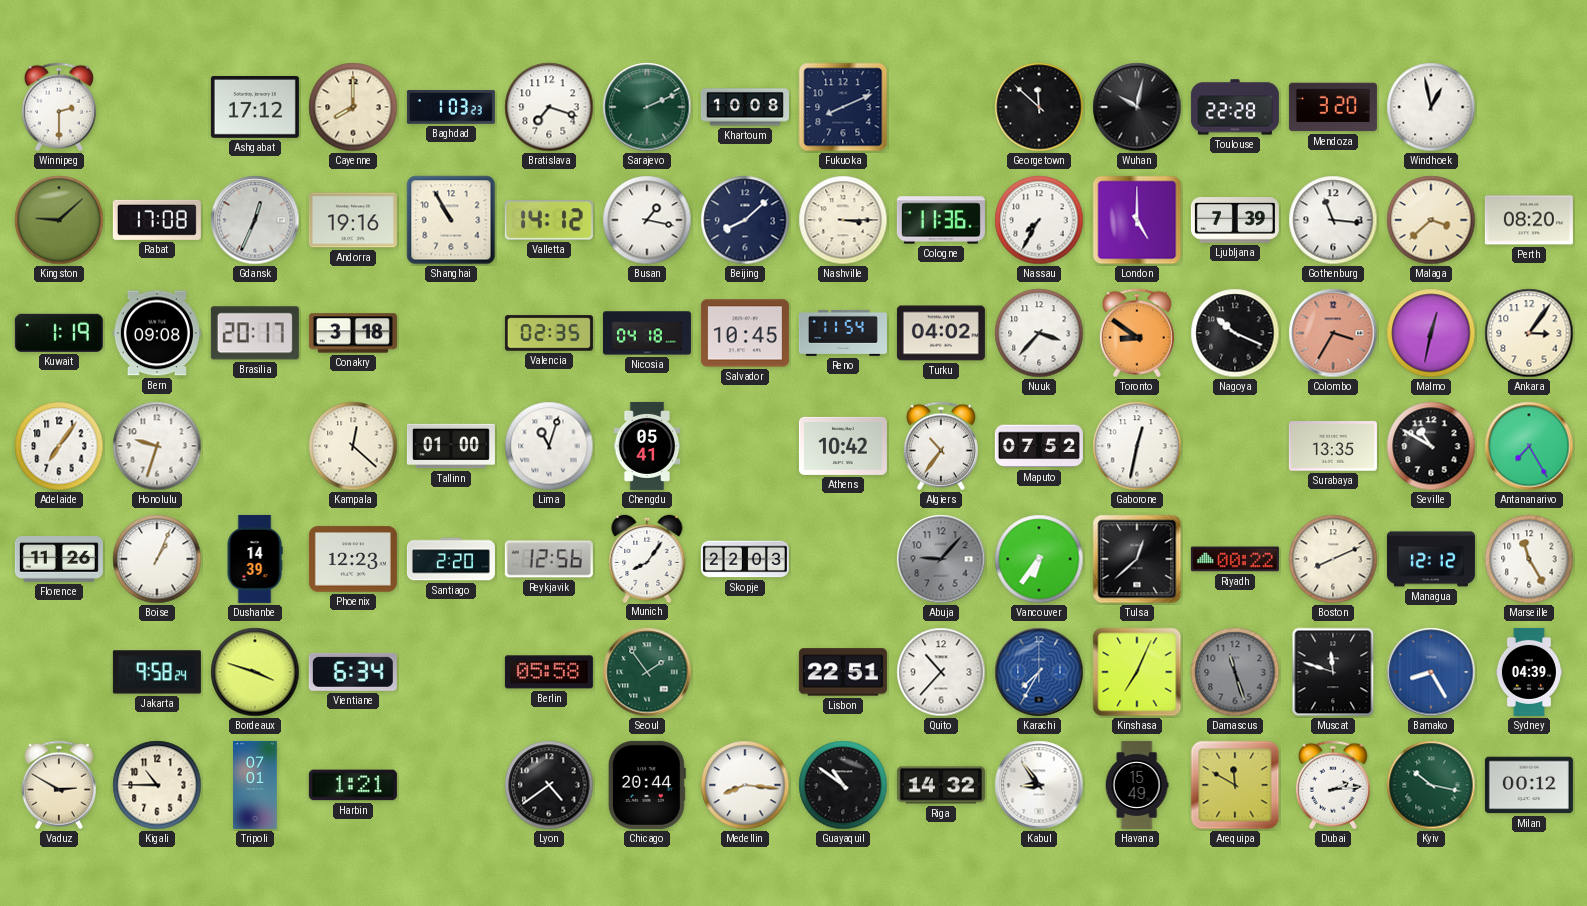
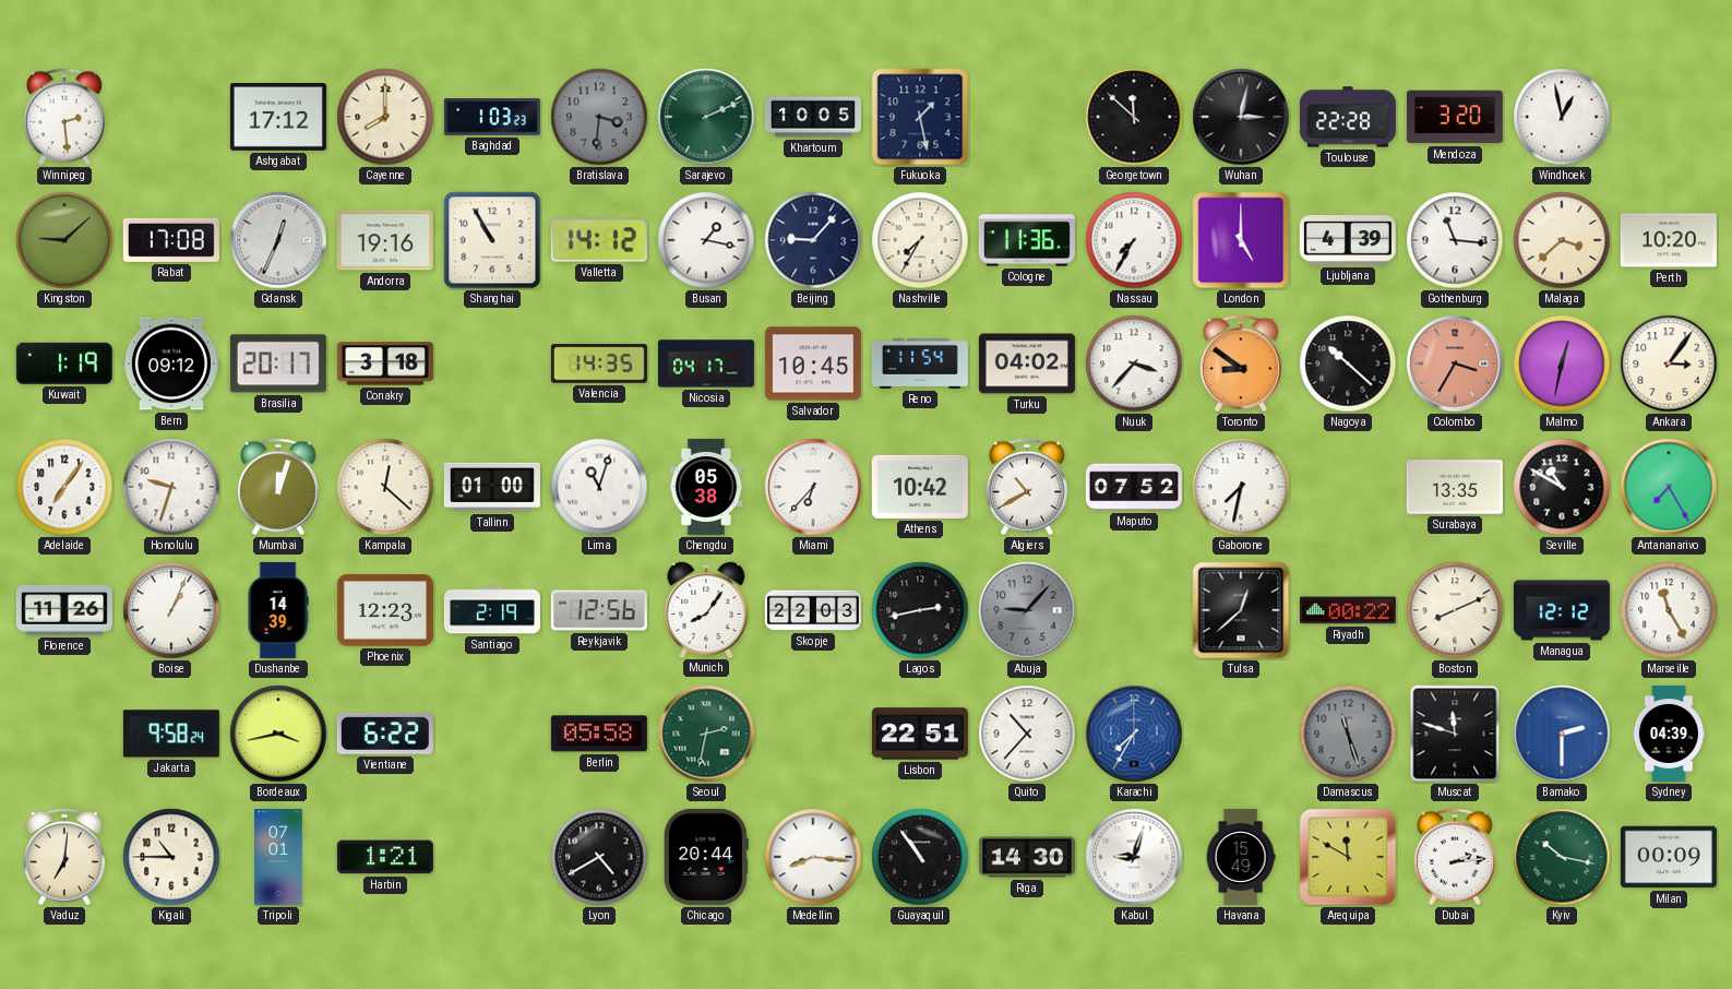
Winnipeg: 2:30 -> 2:29 (64, 117)
Bratislava: 7:18 -> 3:31 (599, 117)
Bratislava dial: white -> grey (599, 117)
Khartoum: 10:08 -> 10:05 (813, 117)
Fukuoka: 8:11 -> 1:28 (920, 117)
Wuhan: 10:02 -> 3:02 (1241, 117)
Beijing: 8:08 -> 9:07 (813, 240)
Nashville: 3:15 -> 7:35 (920, 240)
Ljubljana: 7:39 -> 4:39 (1348, 241)
Perth: 08:20 -> 10:20 (1669, 240)
Bern: 09:08 -> 09:12 (171, 364)
Valencia: 02:35 -> 14:35 (599, 364)
Nicosia: 04:18 -> 04:17 (706, 364)
Nagoya: 10:19 -> 10:22 (1348, 364)
Mumbai: none -> 12:03 (278, 487)
Chengdu: 05:41 -> 05:38 (706, 487)
Miami: none -> 6:37 (813, 487)
Algiers: 10:36 -> 10:40 (1027, 487)
Gaborone: 12:32 -> 7:32 (1241, 487)
Santiago: 2:20 -> 2:19 (492, 610)
Lagos: none -> 2:43 (920, 610)
Vancouver: 6:36 -> none (1039, 559)
Bordeaux: 3:48 -> 3:43 (278, 734)
Vientiane: 6:34 -> 6:22 (385, 734)
Seoul: 1:54 -> 2:32 (706, 734)
Kinshasa: 7:04 -> none (1137, 672)
Bamako: 8:25 -> 2:30 (1562, 734)
Vaduz: 2:50 -> 7:01 (64, 857)
Lyon: 4:39 -> 4:40 (599, 857)
Guayaquil: 10:51 -> 10:54 (920, 857)
Riga: 14:32 -> 14:30 (1027, 857)
Kabul: 8:54 -> 9:03 (1134, 857)
Milan: 00:12 -> 00:09 (1669, 857)
